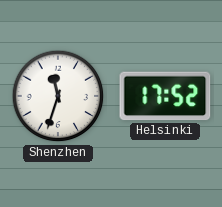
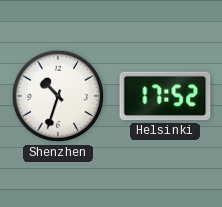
Shenzhen: 11:33 -> 10:33 (58, 96)
